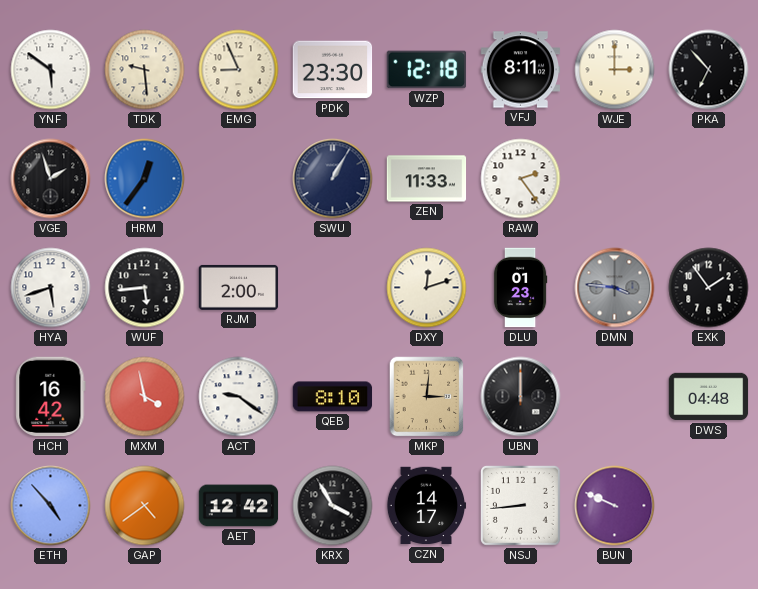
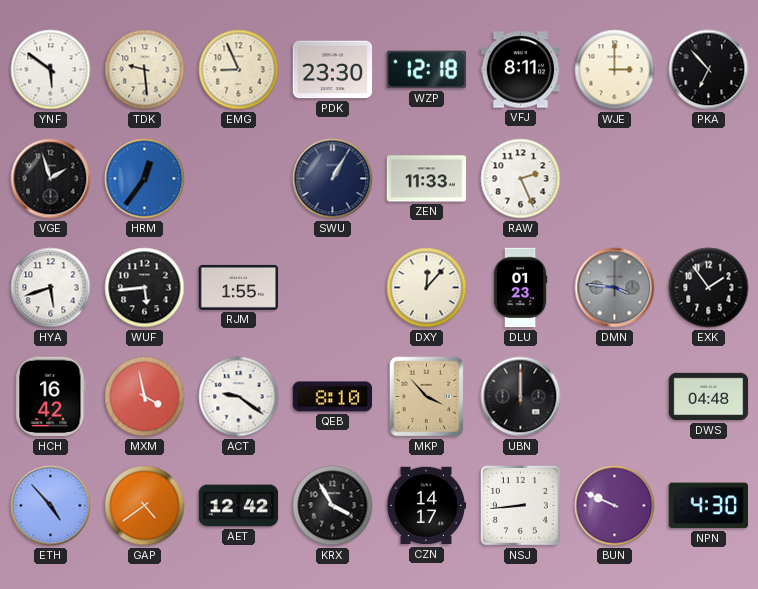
RAW: 2:24 -> 2:26 (521, 179)
RJM: 2:00 -> 1:55 (239, 287)
DXY: 12:12 -> 12:07 (427, 288)
MKP: 3:01 -> 3:53 (427, 397)
NPN: none -> 4:30 (708, 506)
